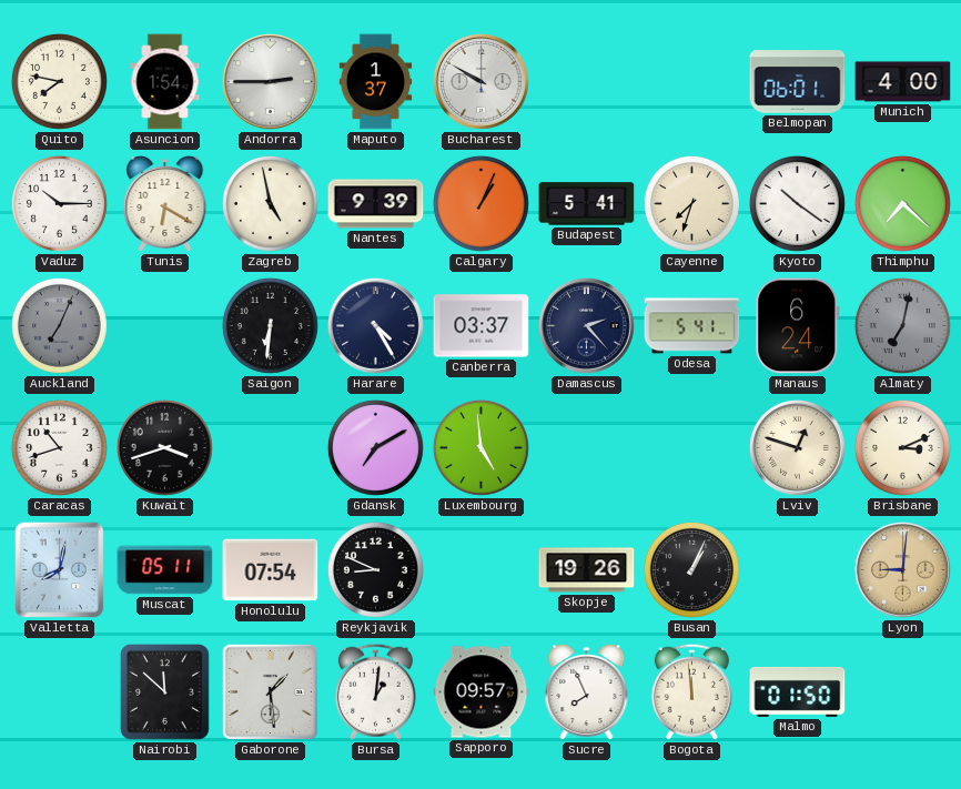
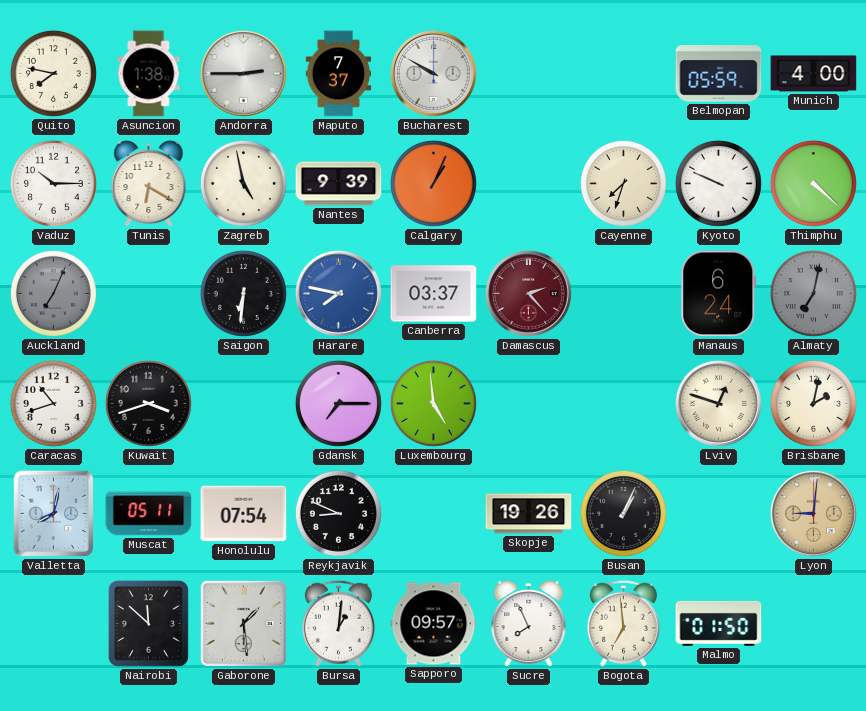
Asuncion: 1:54 -> 1:38 (149, 74)
Maputo: 1:37 -> 7:37 (339, 74)
Belmopan: 06:01 -> 05:59 (719, 74)
Budapest: 5:41 -> none (587, 204)
Kyoto: 10:21 -> 9:49 (718, 183)
Thimphu: 7:22 -> 4:22 (813, 183)
Harare: 4:25 -> 7:47 (338, 293)
Harare dial: navy -> blue (338, 293)
Damascus dial: navy -> burgundy (528, 293)
Odesa: 5:41 -> none (692, 326)
Gdansk: 7:10 -> 7:15 (338, 403)
Brisbane: 3:11 -> 2:02 (813, 403)
Bogota: 11:59 -> 6:59 (623, 623)
